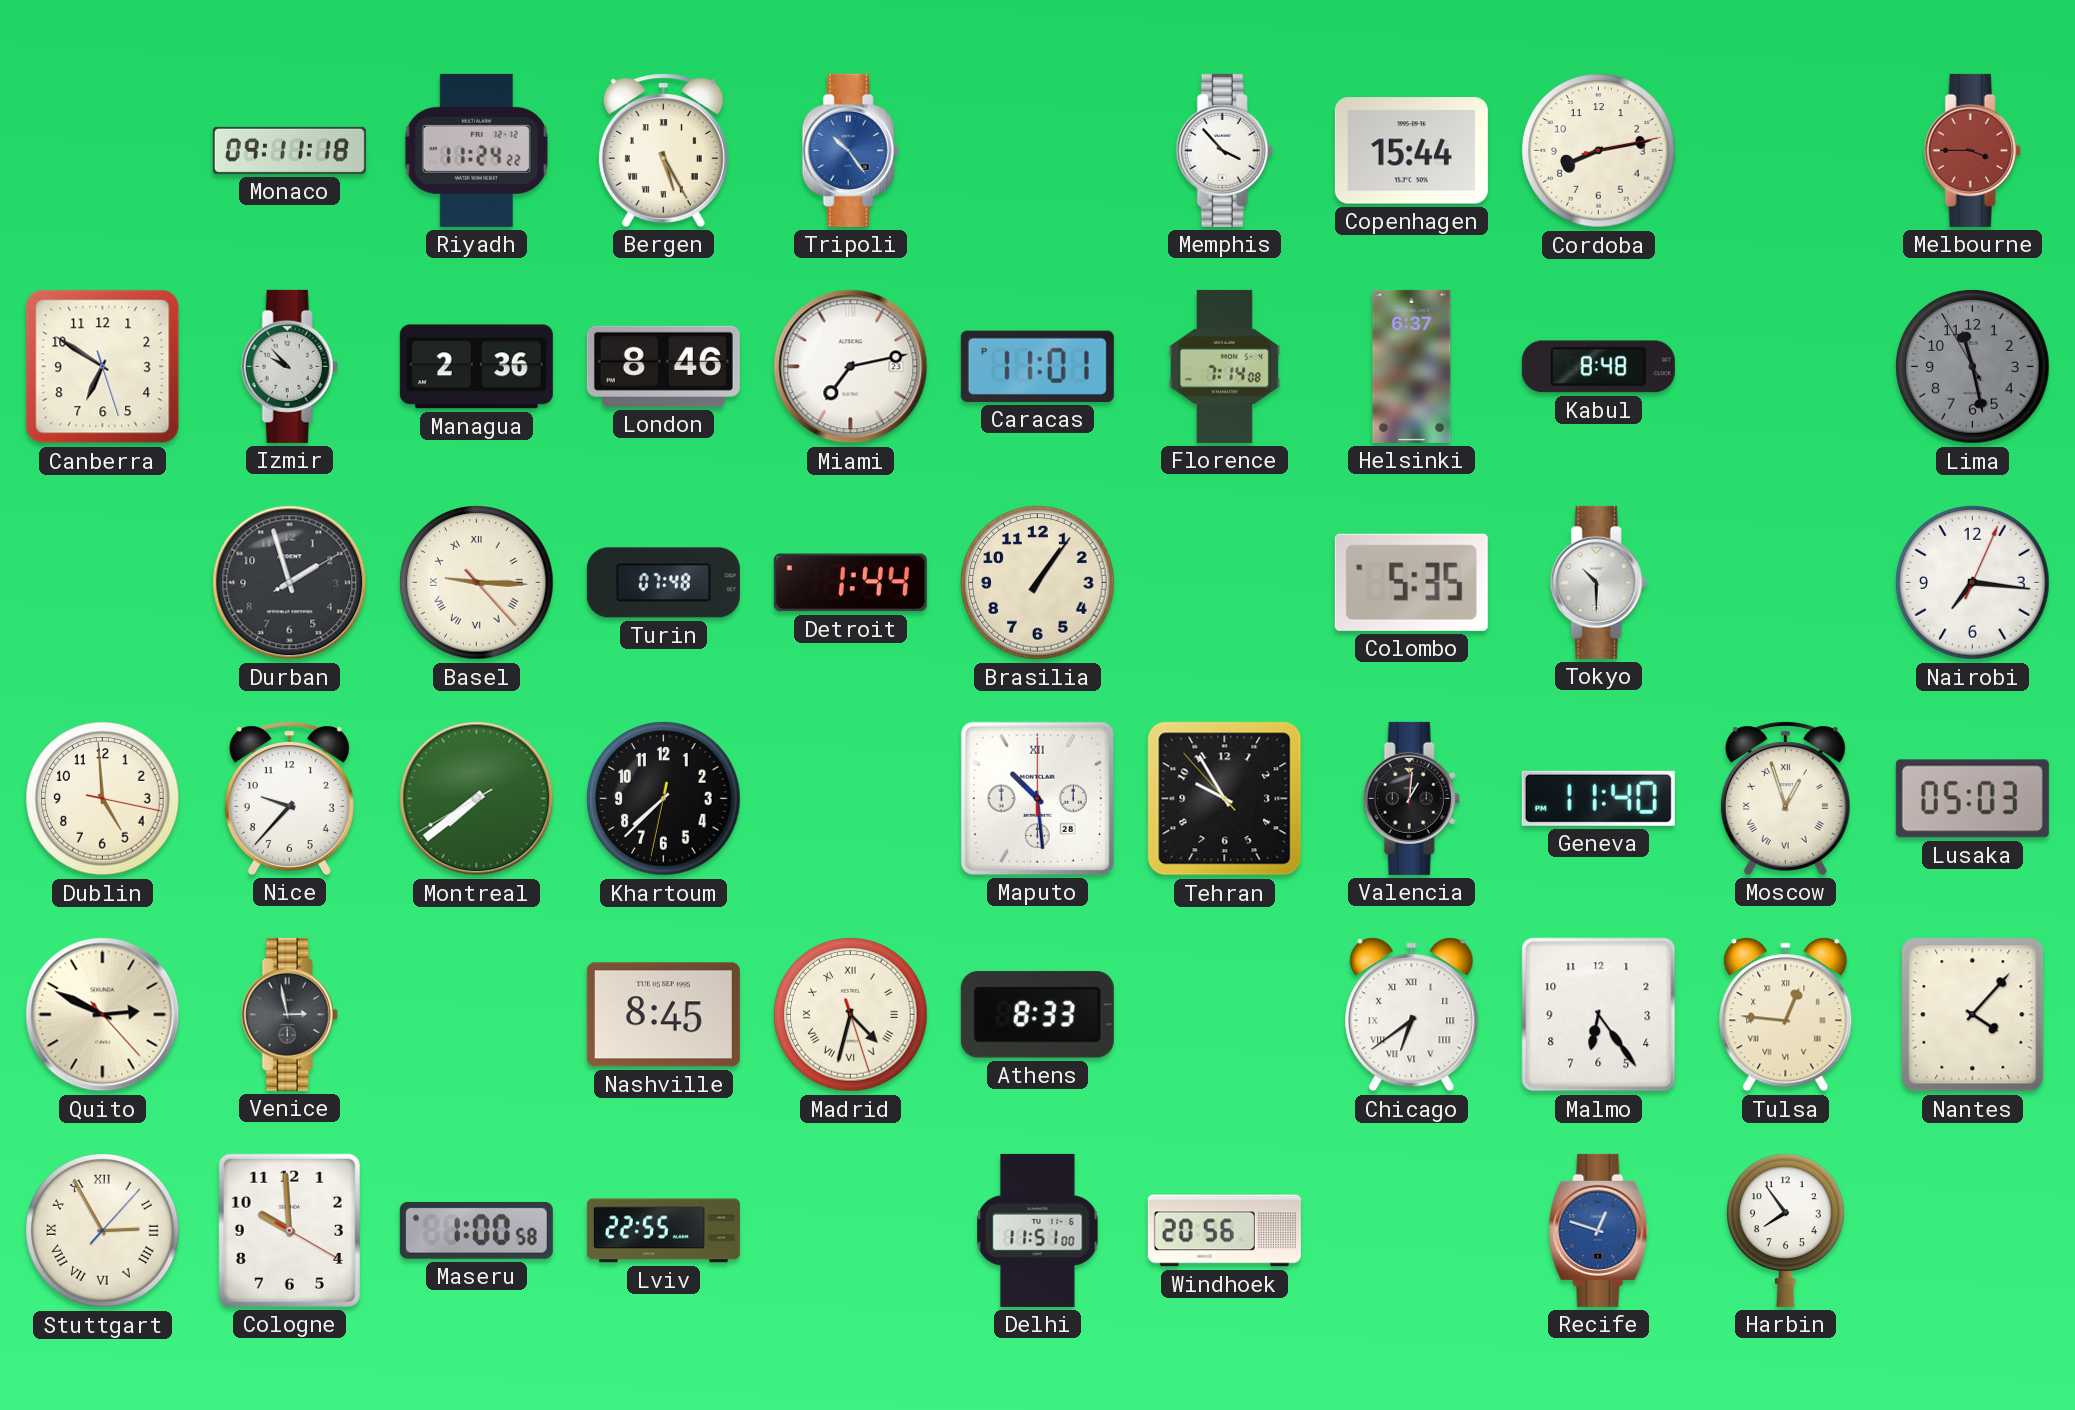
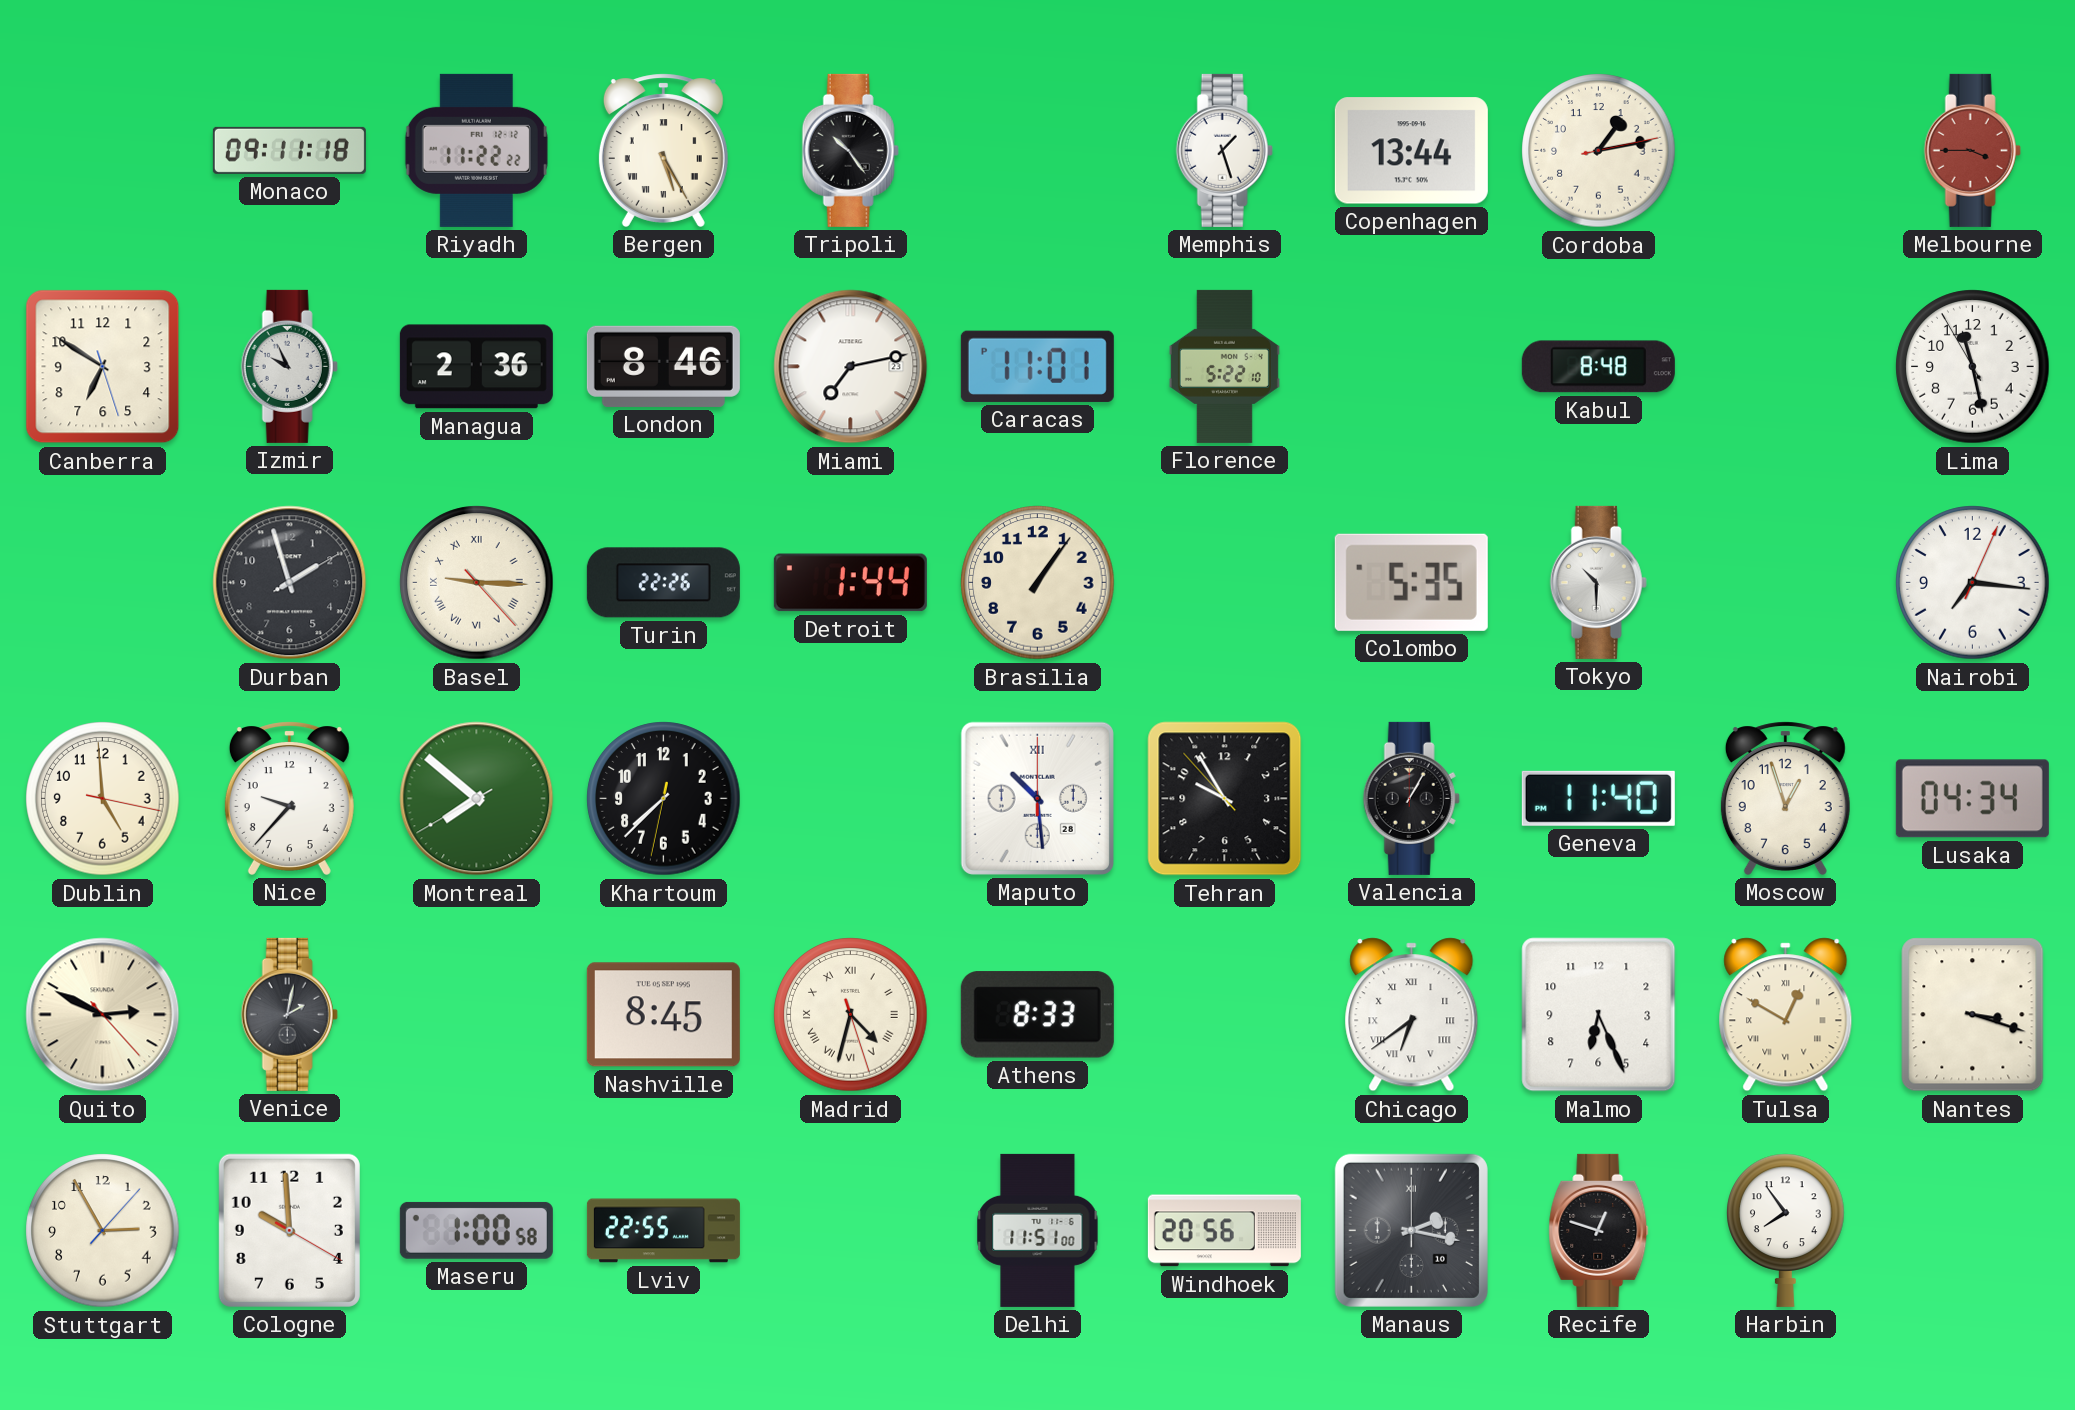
Riyadh: 11:24 -> 11:22 (476, 150)
Tripoli dial: blue -> black (850, 150)
Memphis: 3:53 -> 1:27 (1224, 150)
Copenhagen: 15:44 -> 13:44 (1411, 151)
Cordoba: 8:13 -> 1:13 (1599, 151)
Izmir: 9:53 -> 9:56 (289, 366)
Florence: 7:14 -> 5:22 (1224, 366)
Helsinki: 6:37 -> none (1412, 366)
Lima dial: grey -> white (1973, 367)
Turin: 07:48 -> 22:26 (663, 583)
Montreal: 7:38 -> 7:51 (477, 799)
Valencia: 1:01 -> 1:05 (1411, 798)
Moscow numerals: Roman -> Arabic (1785, 798)
Lusaka: 05:03 -> 04:34 (1972, 799)
Venice: 2:58 -> 2:02 (289, 1014)
Malmo: 6:24 -> 6:26 (1599, 1015)
Tulsa: 12:46 -> 12:50 (1786, 1015)
Nantes: 4:07 -> 3:18 (1973, 1015)
Stuttgart numerals: Roman -> Arabic (103, 1231)
Manaus: none -> 2:17 (1411, 1230)
Recife dial: blue -> black (1599, 1230)
